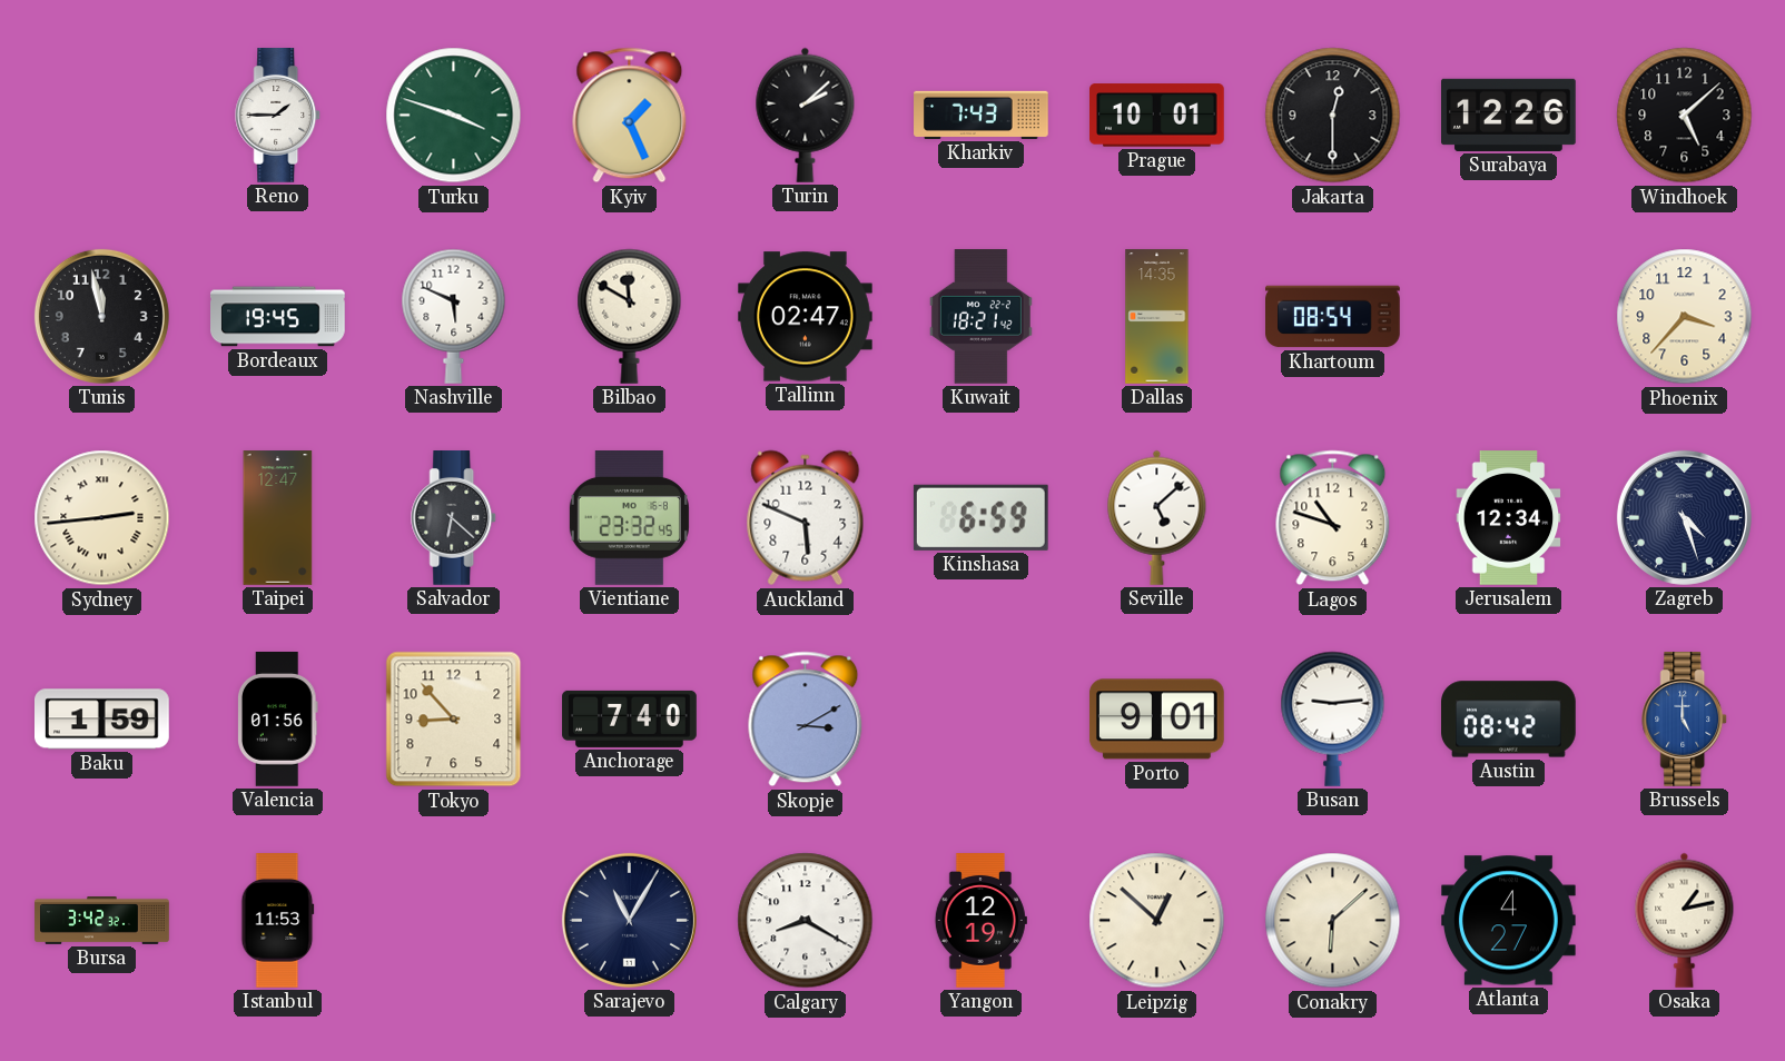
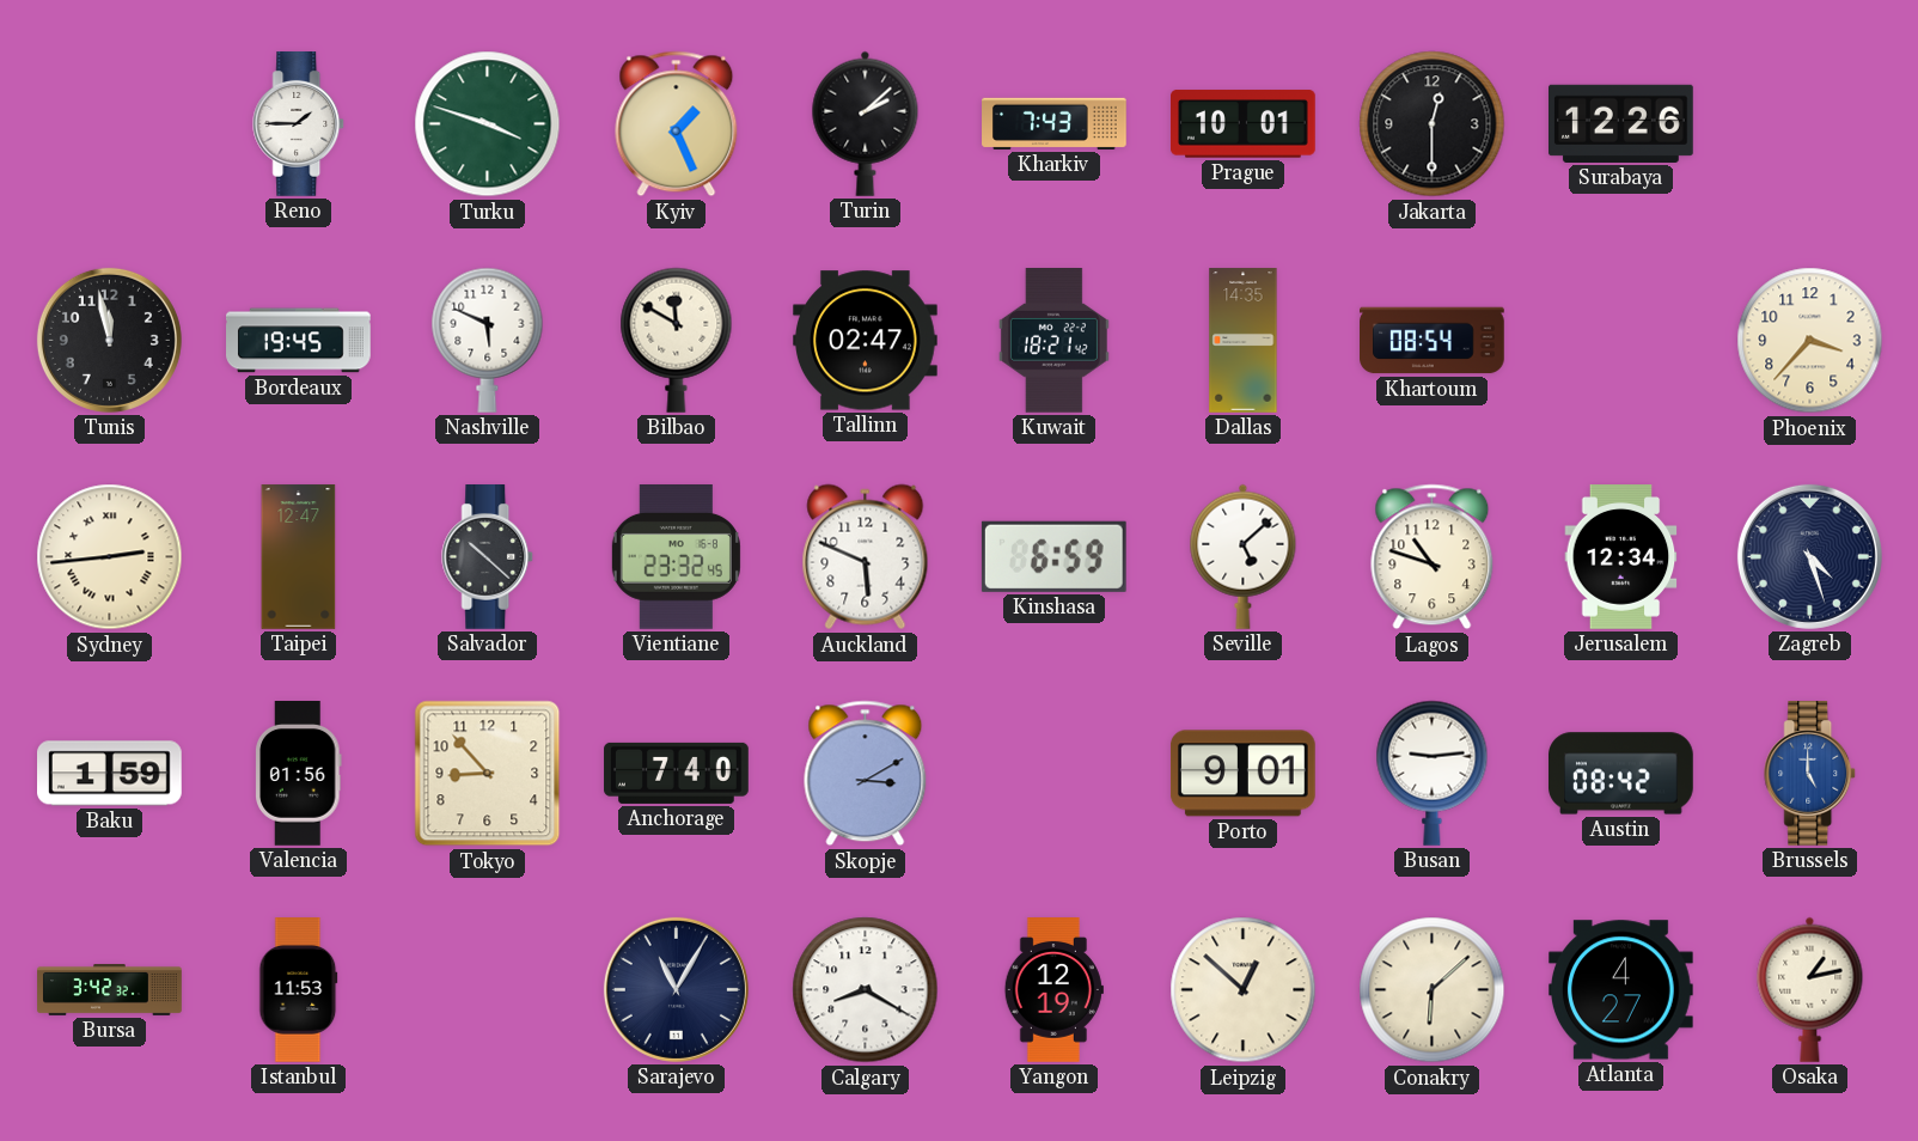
Windhoek: 5:08 -> none (1685, 116)
Salvador: 6:22 -> 10:22 (488, 557)
